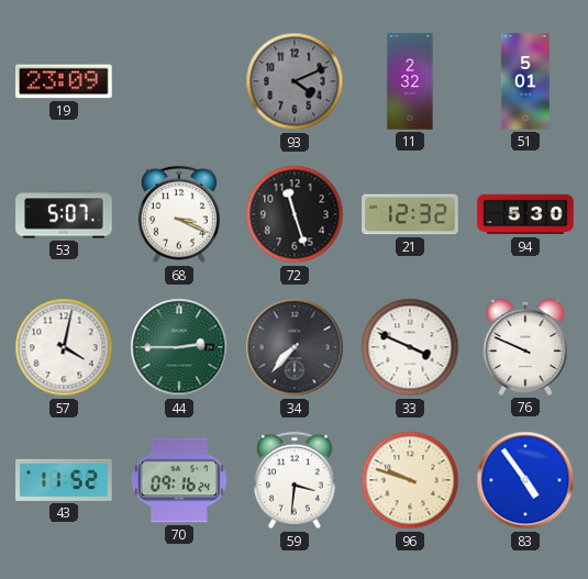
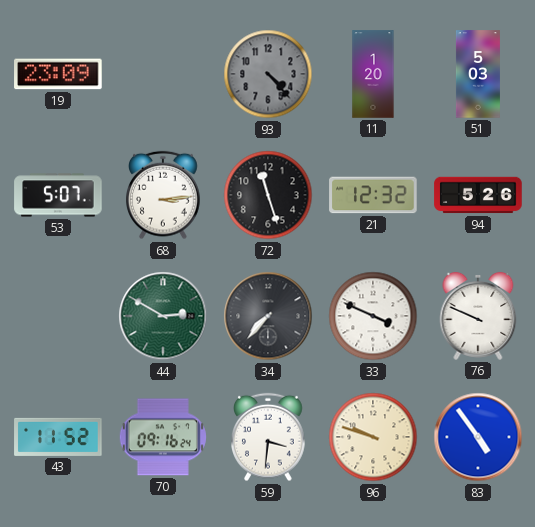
93: 4:11 -> 4:23 (268, 74)
11: 2:32 -> 1:20 (373, 74)
51: 5:01 -> 5:03 (478, 74)
68: 3:19 -> 3:14 (164, 195)
94: 5:30 -> 5:26 (478, 195)
57: 4:02 -> none (64, 347)
44: 2:45 -> 2:50 (163, 316)
